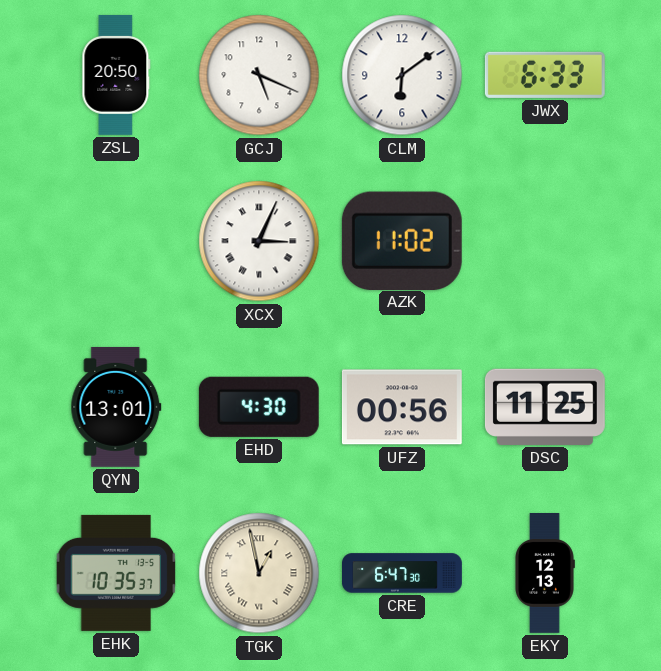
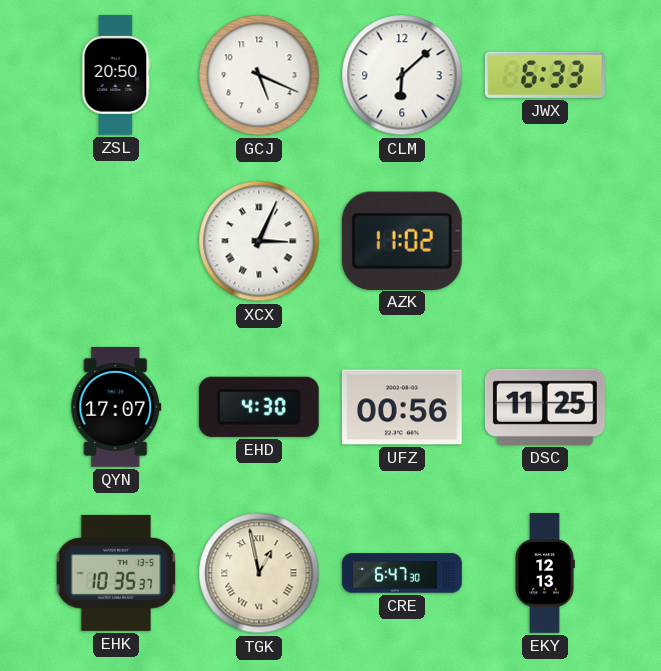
CLM: 6:09 -> 6:08 (402, 75)
QYN: 13:01 -> 17:07 (116, 407)
